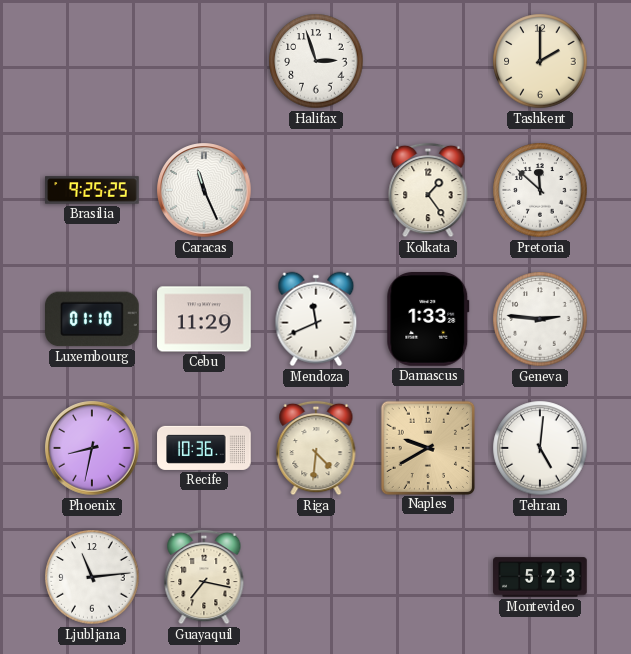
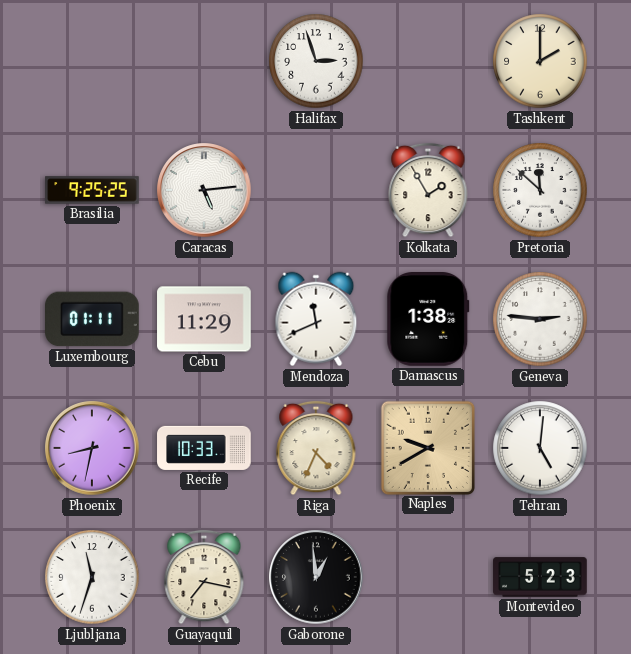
Caracas: 11:26 -> 5:14 (204, 190)
Kolkata: 1:24 -> 1:55 (428, 190)
Luxembourg: 01:10 -> 01:11 (93, 319)
Damascus: 1:33 -> 1:38 (428, 320)
Recife: 10:36 -> 10:33 (204, 448)
Riga: 4:31 -> 4:34 (316, 448)
Ljubljana: 11:14 -> 11:33 (92, 577)
Gaborone: none -> 12:59 (316, 577)
